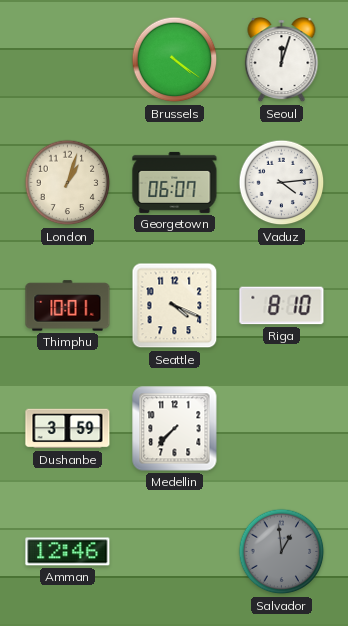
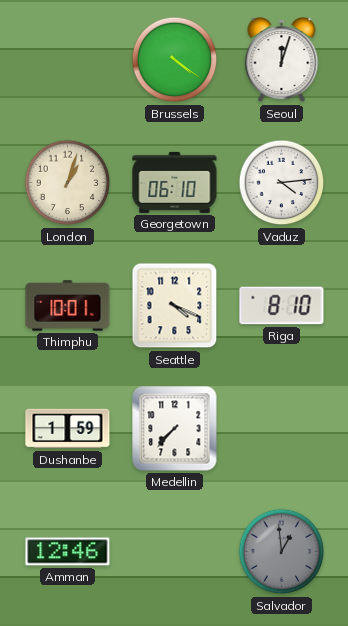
Georgetown: 06:07 -> 06:10 (175, 182)
Dushanbe: 3:59 -> 1:59 (68, 429)
